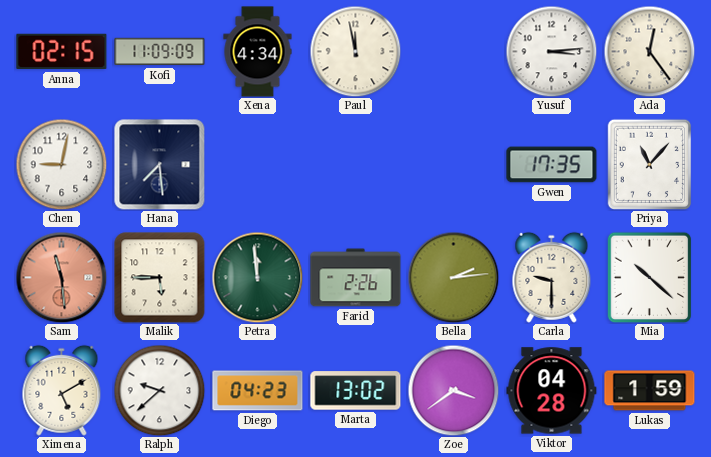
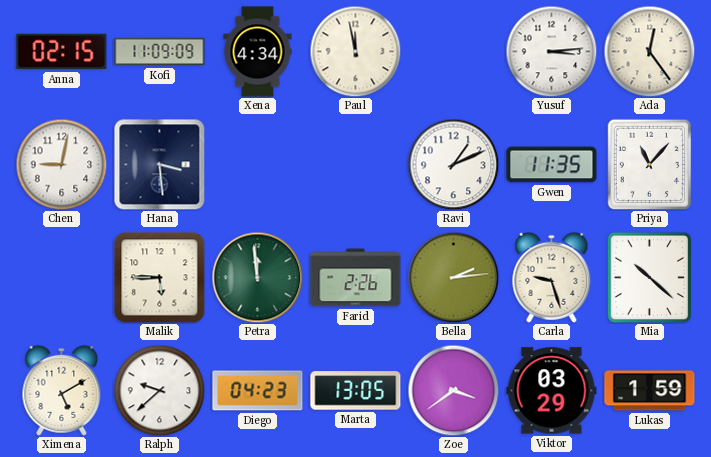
Hana: 7:29 -> 3:29 (159, 164)
Ravi: none -> 1:11 (453, 164)
Gwen: 17:35 -> 11:35 (552, 165)
Sam: 11:29 -> none (61, 277)
Carla: 9:30 -> 9:27 (552, 277)
Marta: 13:02 -> 13:05 (356, 391)
Viktor: 04:28 -> 03:29 (552, 391)
